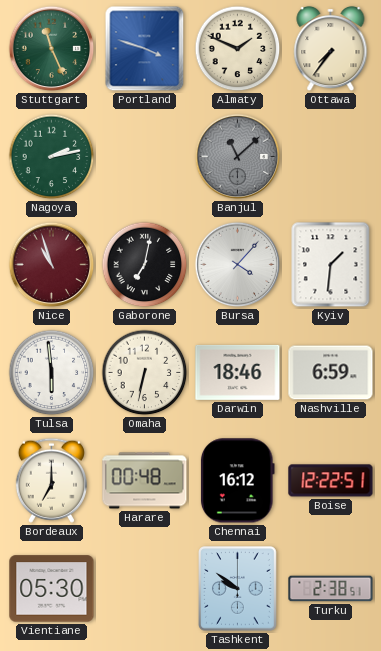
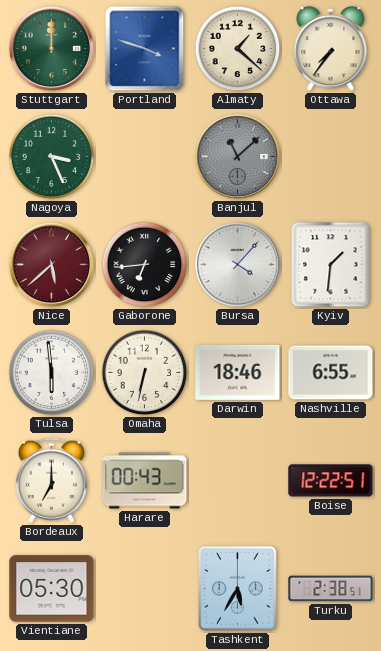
Stuttgart: 11:26 -> 12:00 (52, 49)
Almaty: 1:49 -> 1:22 (238, 49)
Nagoya: 2:13 -> 3:26 (52, 157)
Nice: 10:57 -> 5:38 (52, 265)
Gaborone: 7:02 -> 6:44 (145, 265)
Nashville: 6:59 -> 6:55 (331, 373)
Harare: 00:48 -> 00:43 (145, 481)
Chennai: 16:12 -> none (237, 481)
Tashkent: 9:51 -> 5:35 (238, 589)
